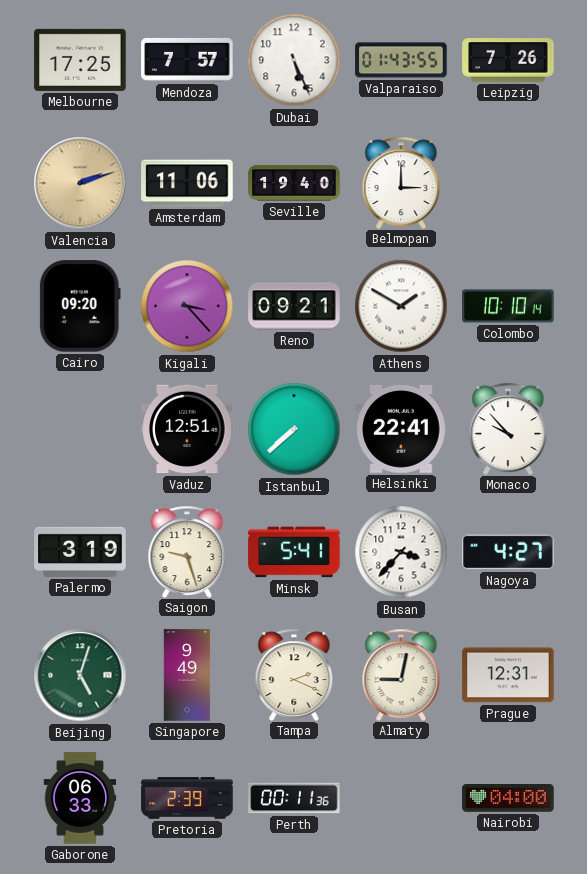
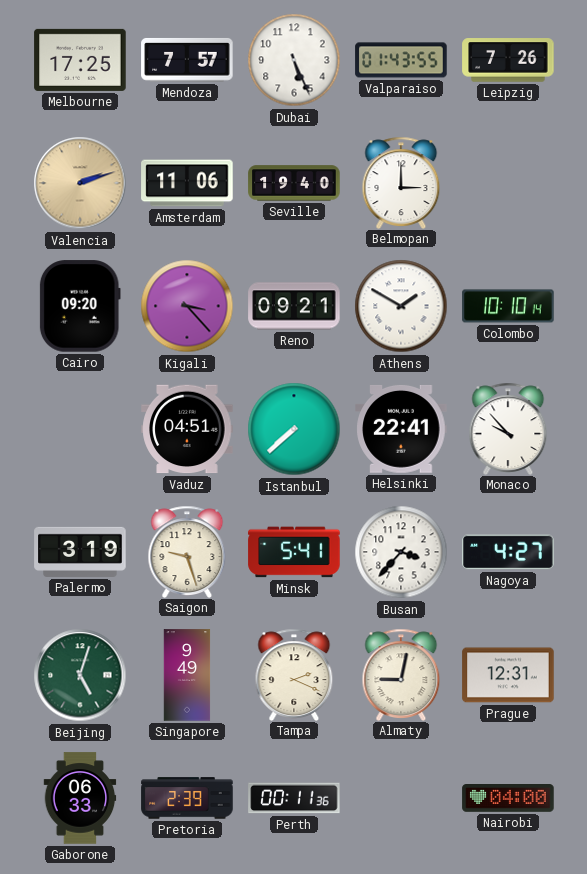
Vaduz: 12:51 -> 04:51 (187, 429)
